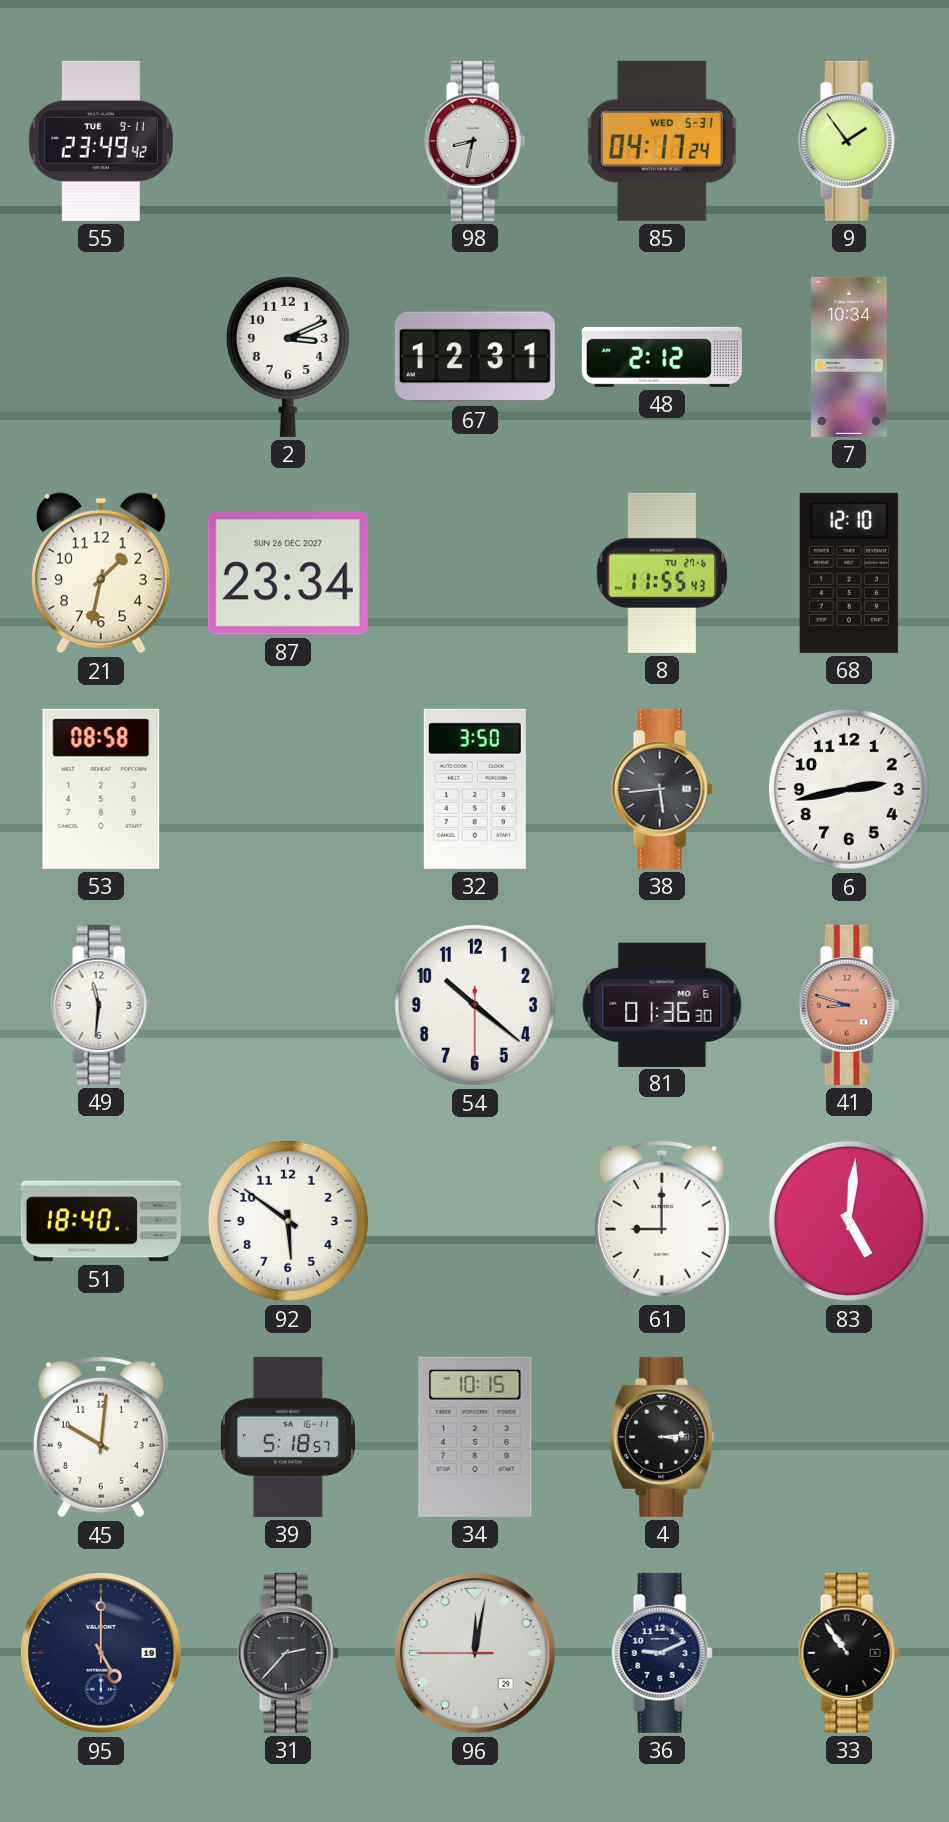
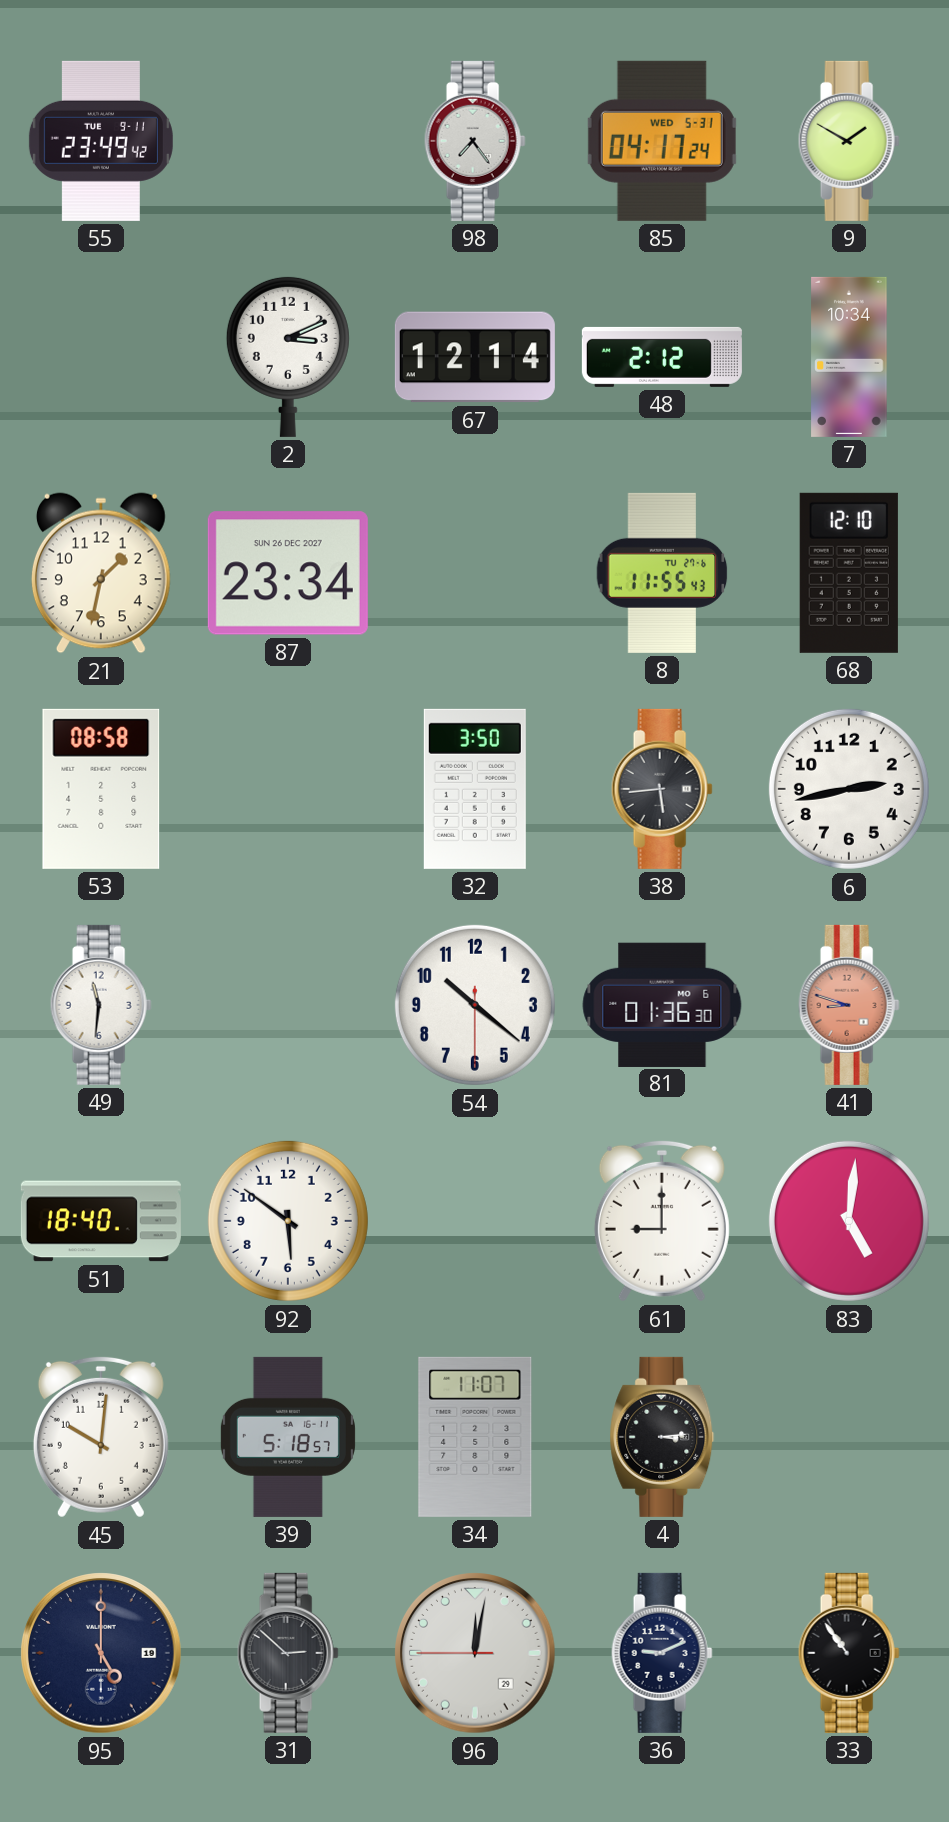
98: 8:32 -> 7:24 (475, 141)
9: 1:54 -> 1:50 (849, 141)
67: 12:31 -> 12:14 (475, 357)
34: 10:15 -> 11:07 (475, 1437)
31: 2:37 -> 2:52 (288, 1653)
